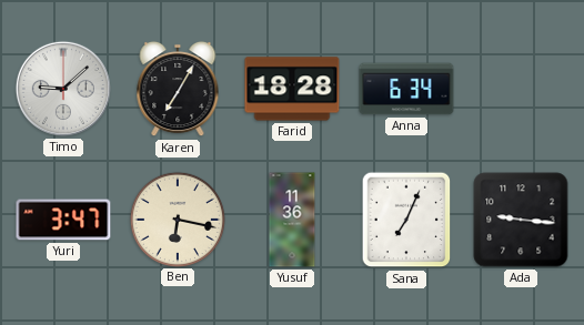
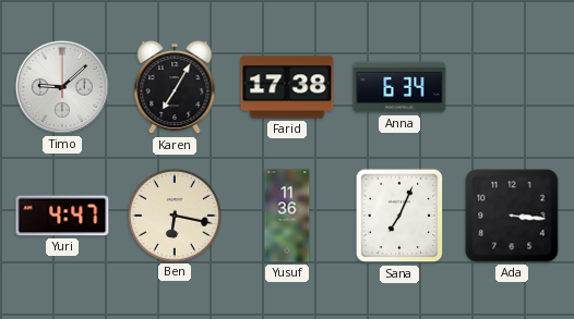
Farid: 18:28 -> 17:38 (287, 87)
Yuri: 3:47 -> 4:47 (62, 216)
Ada: 9:16 -> 3:16 (512, 216)
